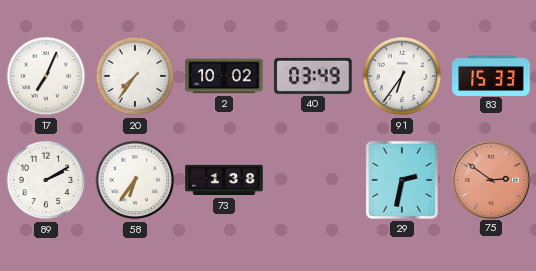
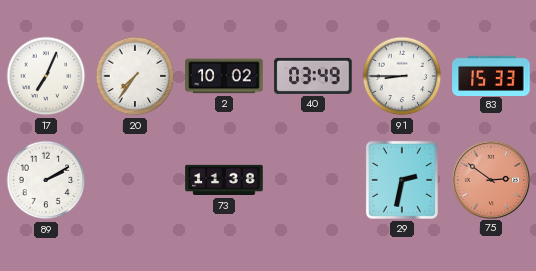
91: 6:36 -> 8:45 (402, 76)
58: 6:36 -> none (135, 180)
73: 1:38 -> 11:38 (224, 180)
